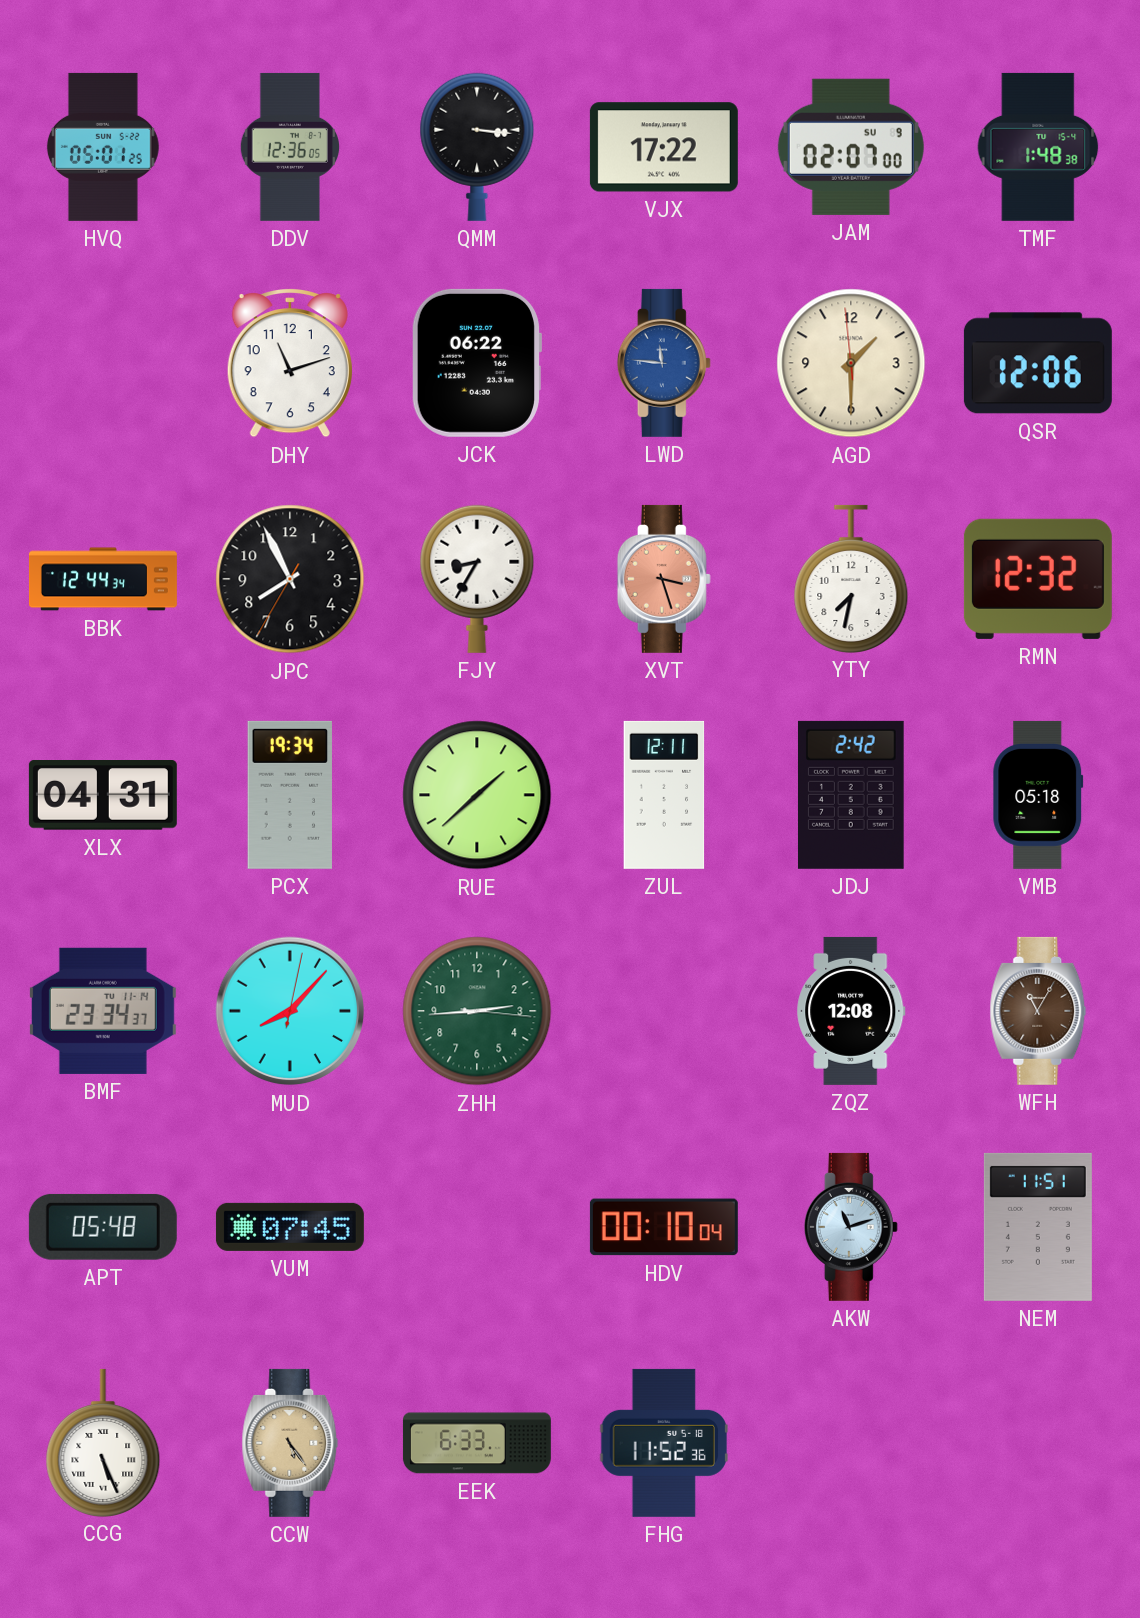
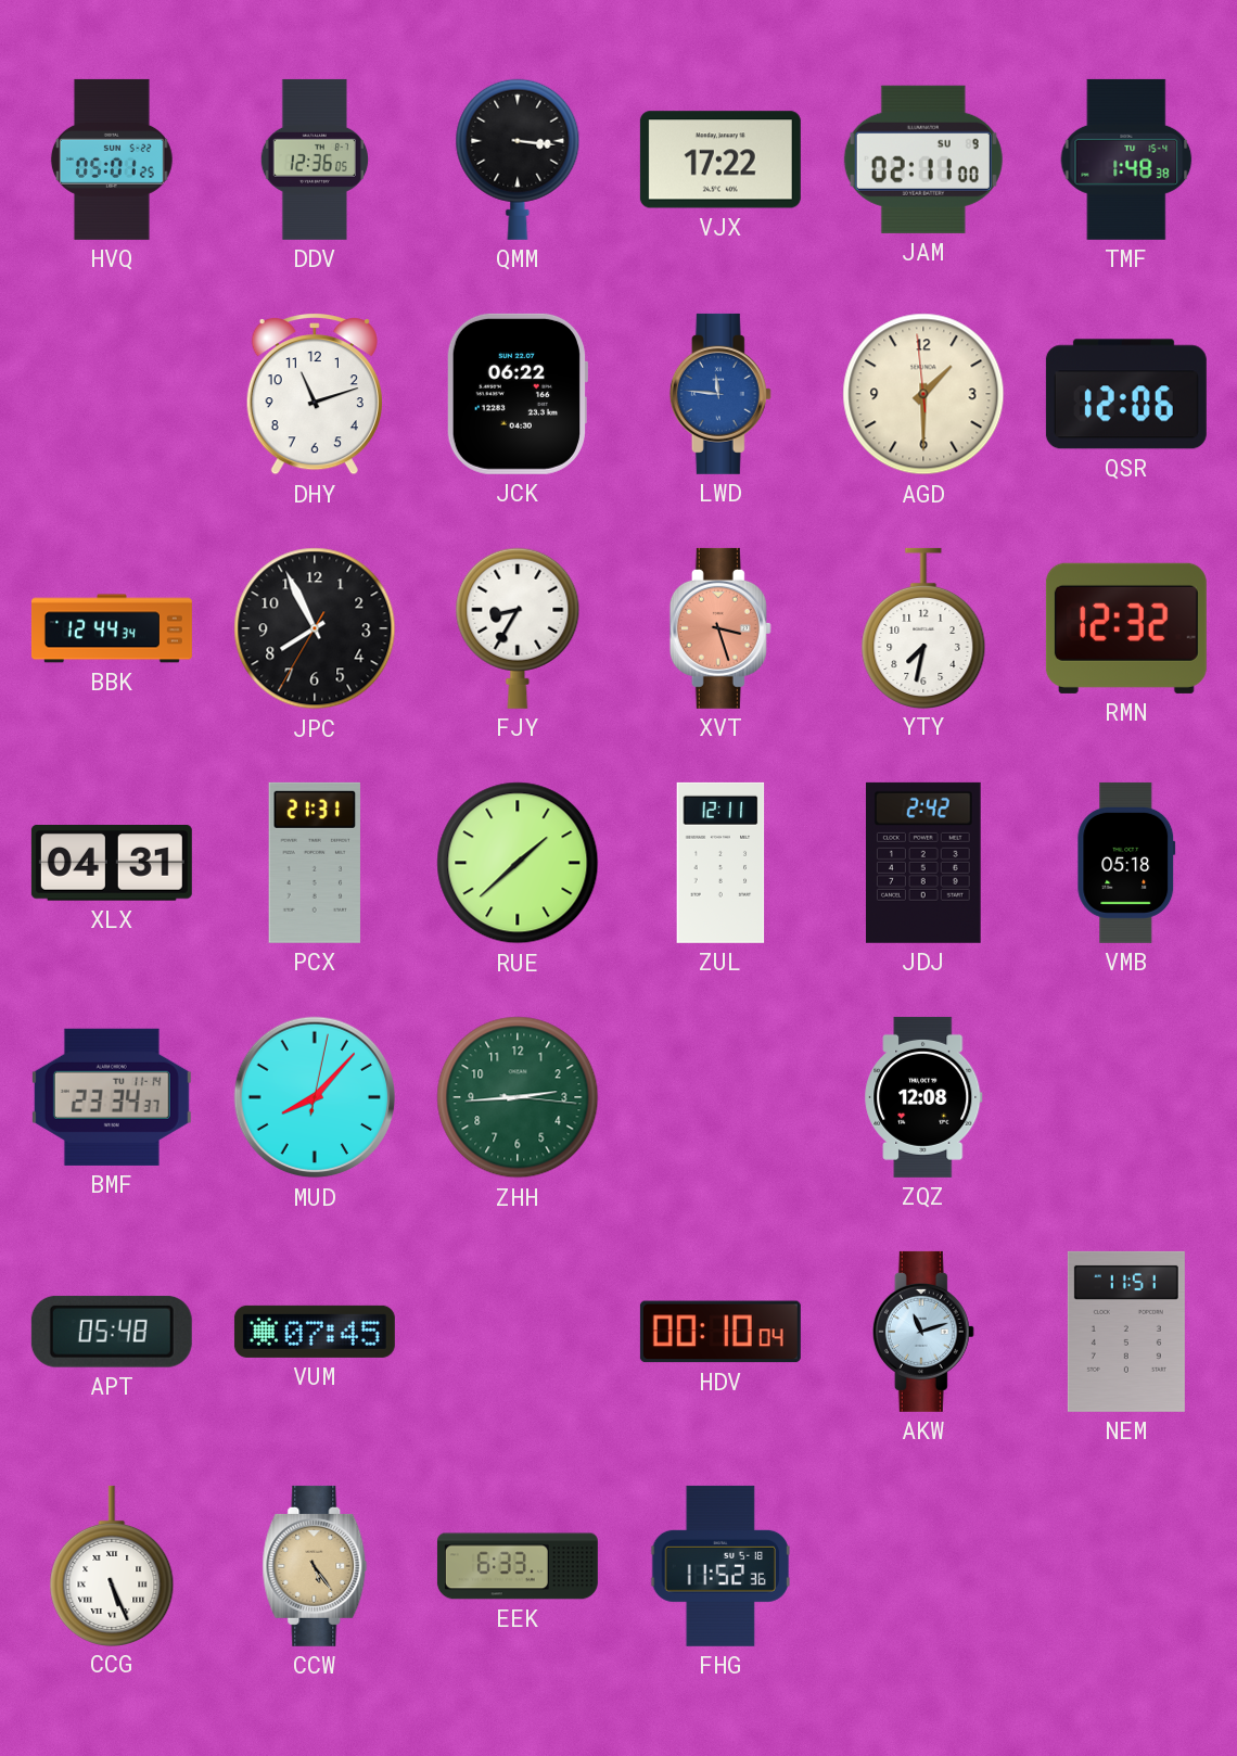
JAM: 02:07 -> 02:11 (923, 160)
PCX: 19:34 -> 21:31 (315, 863)
WFH: 11:05 -> none (1038, 1011)
